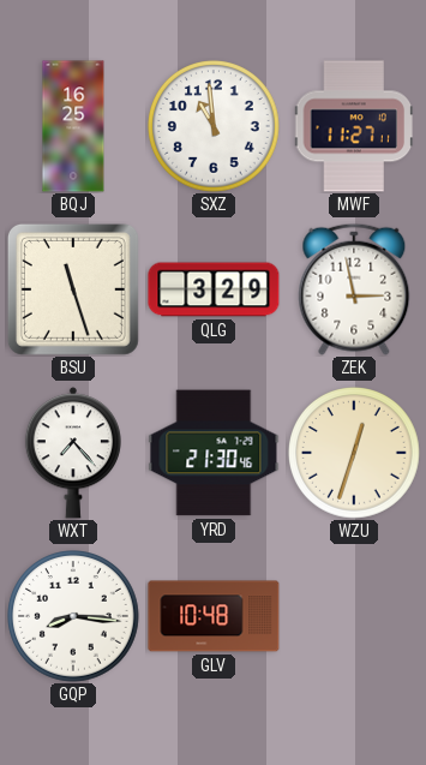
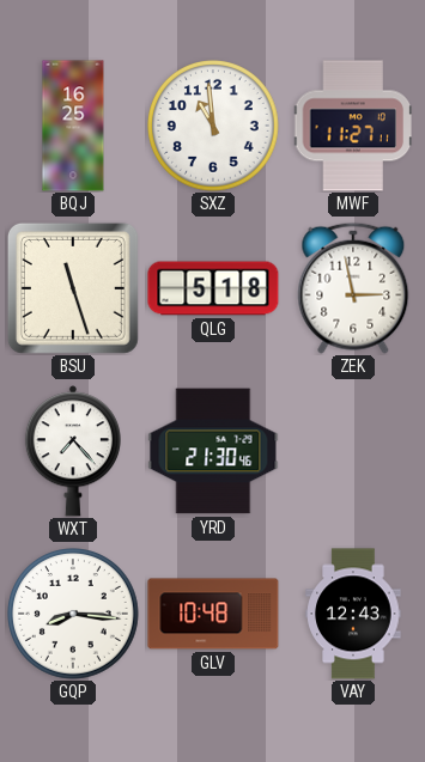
QLG: 3:29 -> 5:18 (213, 288)
WZU: 12:33 -> none (355, 454)
VAY: none -> 12:43 (353, 614)
